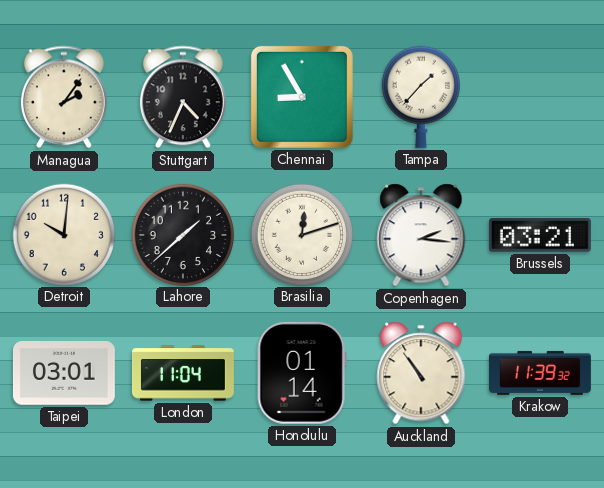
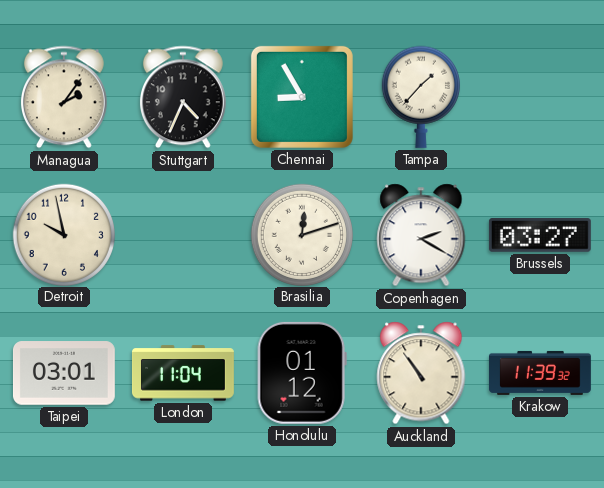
Detroit: 10:01 -> 9:58 (63, 234)
Lahore: 1:38 -> none (182, 234)
Copenhagen: 2:16 -> 2:20 (421, 235)
Brussels: 03:21 -> 03:27 (540, 235)
Honolulu: 01:14 -> 01:12 (302, 373)
